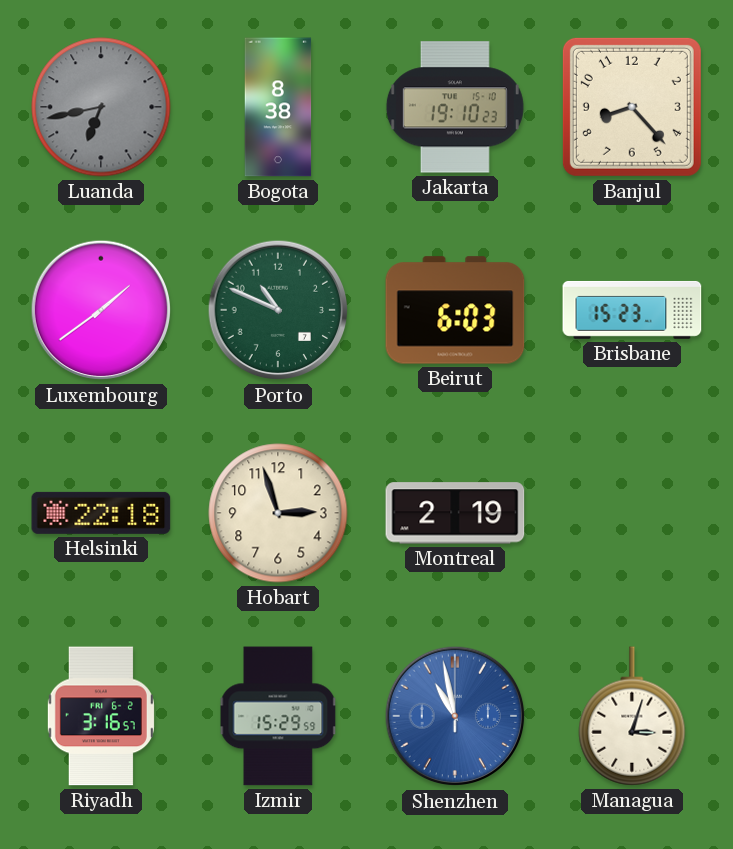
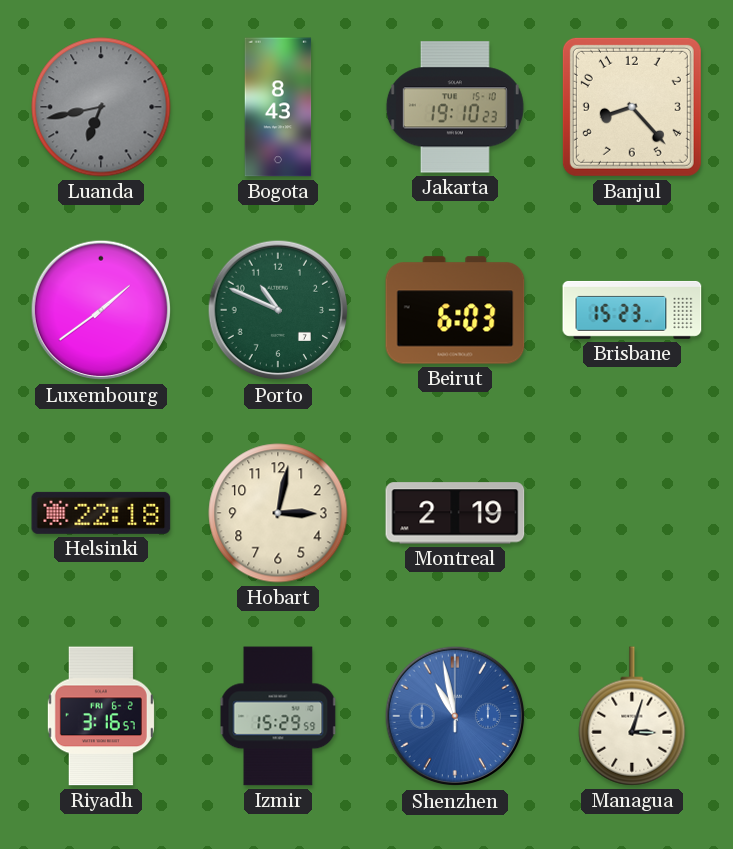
Bogota: 8:38 -> 8:43 (278, 107)
Hobart: 2:57 -> 3:02 (278, 513)
